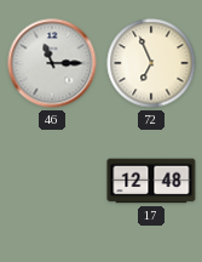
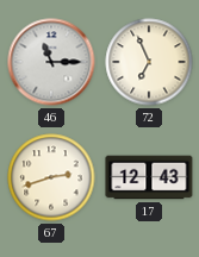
67: none -> 2:42 (51, 177)
17: 12:48 -> 12:43 (149, 177)
